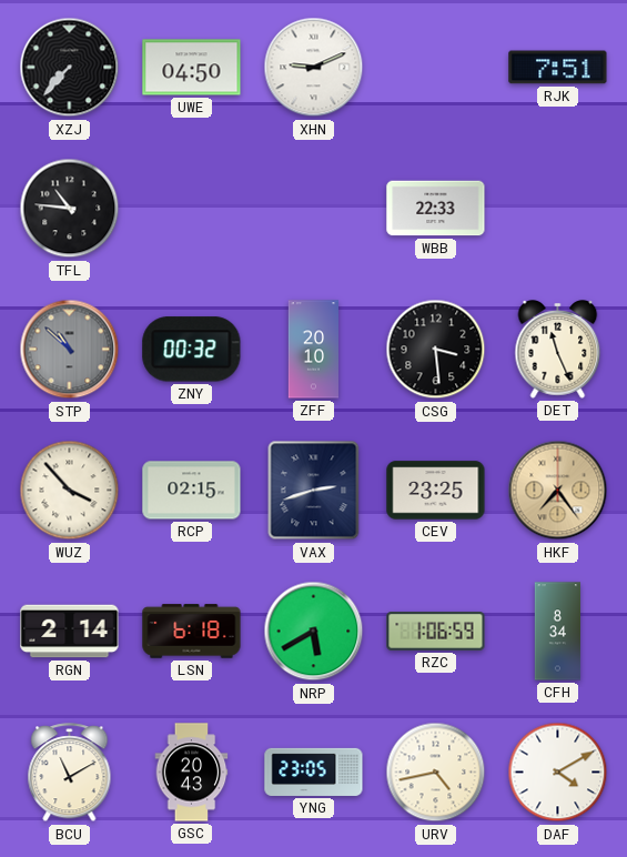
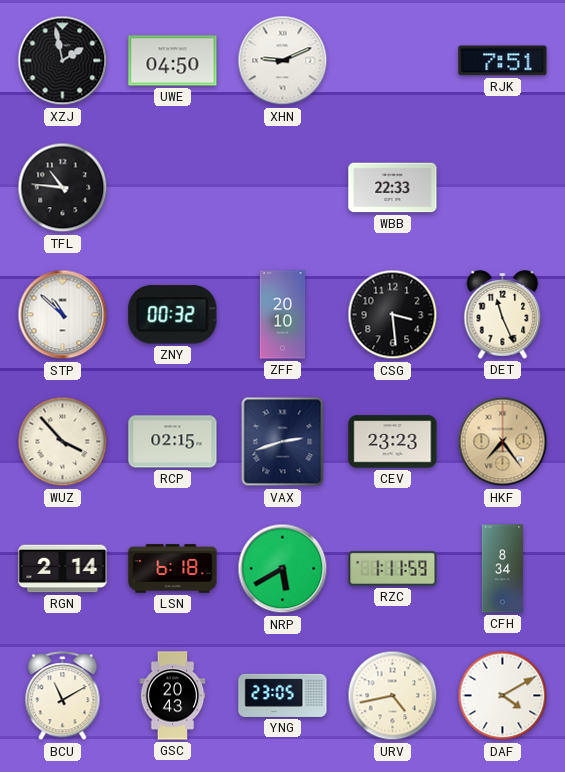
XZJ: 7:37 -> 1:58 (63, 61)
STP dial: grey -> white (63, 315)
CEV: 23:25 -> 23:23 (393, 442)
RZC: 1:06 -> 1:11 (393, 569)
